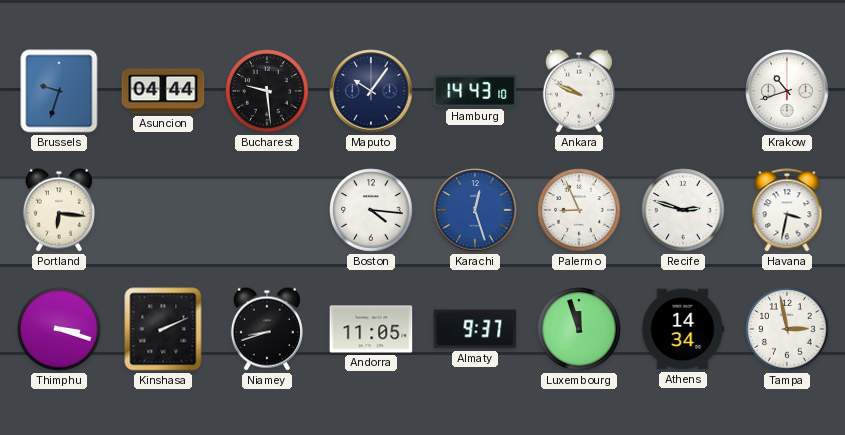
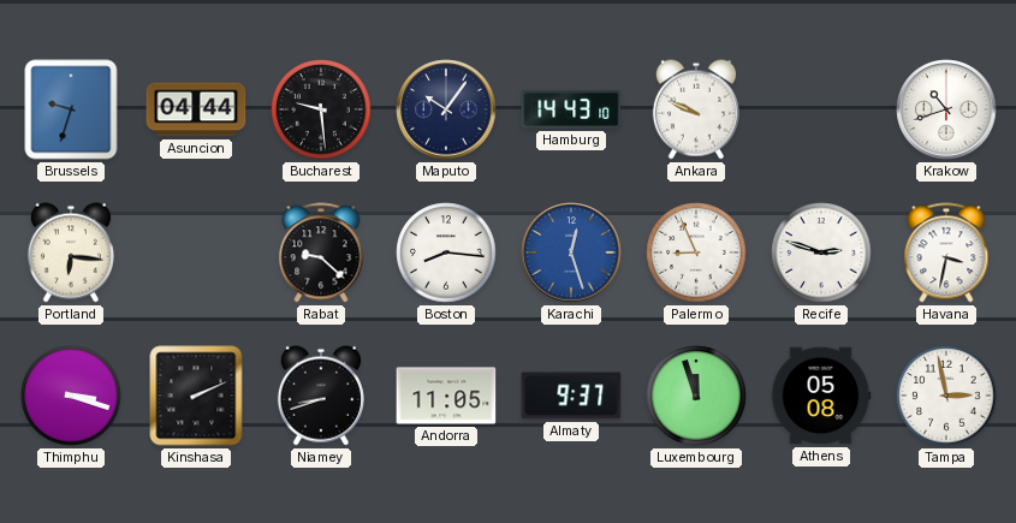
Rabat: none -> 9:22 (321, 252)
Boston: 4:16 -> 8:16 (446, 252)
Athens: 14:34 -> 05:08 (821, 396)
